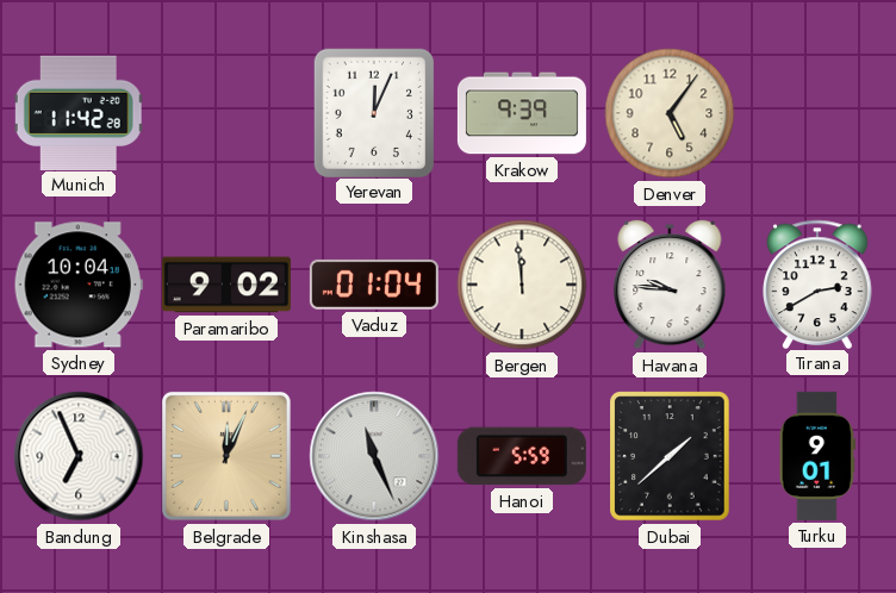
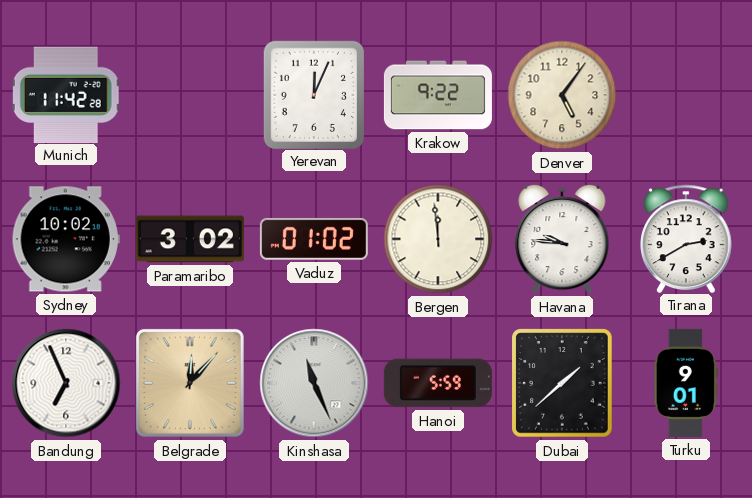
Krakow: 9:39 -> 9:22 (438, 95)
Sydney: 10:04 -> 10:02 (66, 239)
Paramaribo: 9:02 -> 3:02 (190, 239)
Vaduz: 01:04 -> 01:02 (314, 239)
Belgrade: 12:04 -> 12:07 (190, 383)
